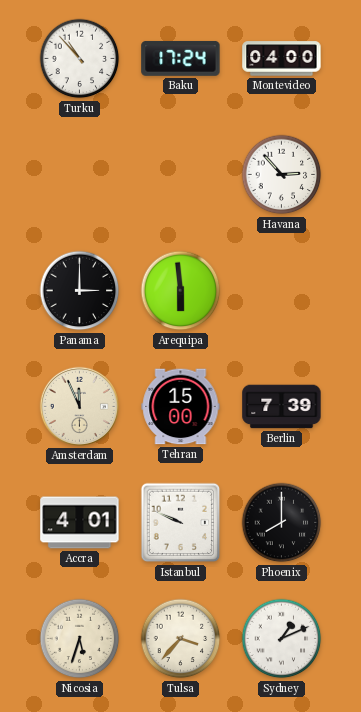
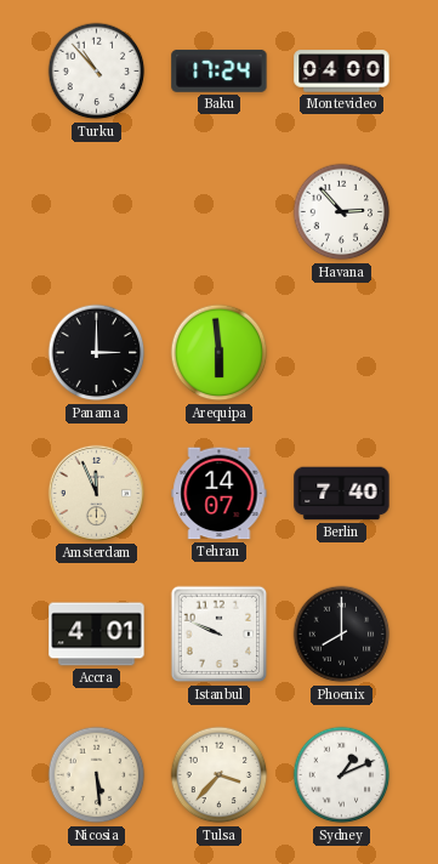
Tehran: 15:00 -> 14:07 (220, 494)
Berlin: 7:39 -> 7:40 (342, 494)
Nicosia: 5:33 -> 5:29 (97, 775)
